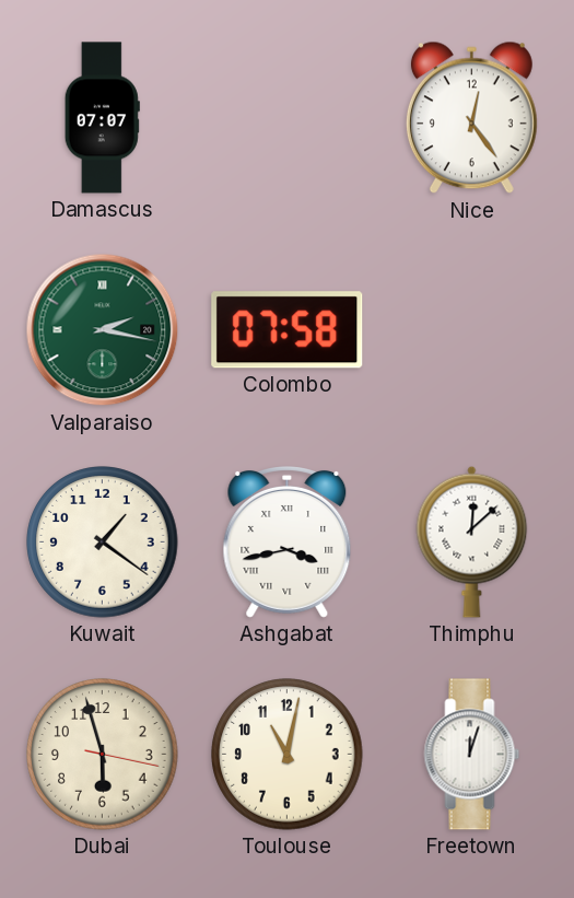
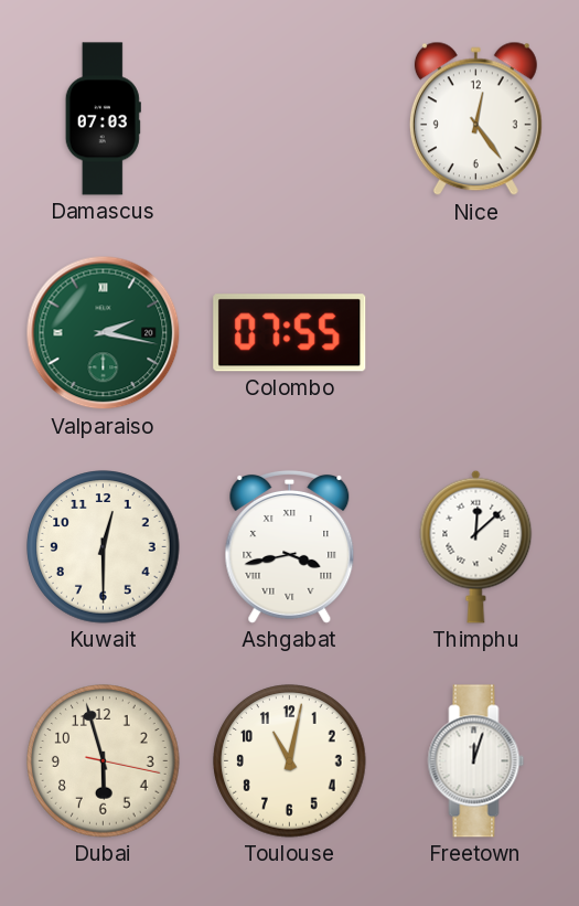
Damascus: 07:07 -> 07:03 (103, 119)
Colombo: 07:58 -> 07:55 (290, 333)
Kuwait: 1:21 -> 12:30 (104, 547)
